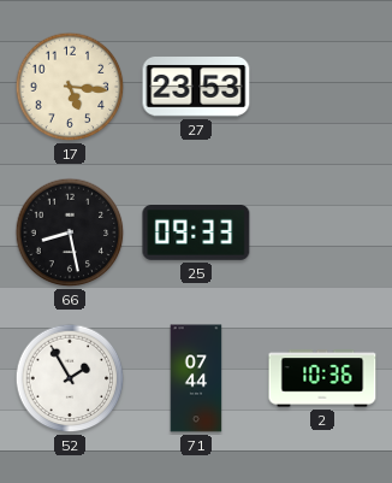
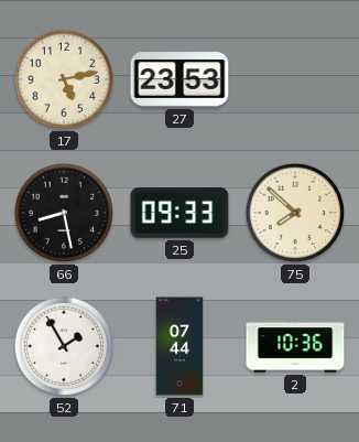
17: 5:16 -> 5:13 (64, 79)
75: none -> 7:52 (295, 213)
